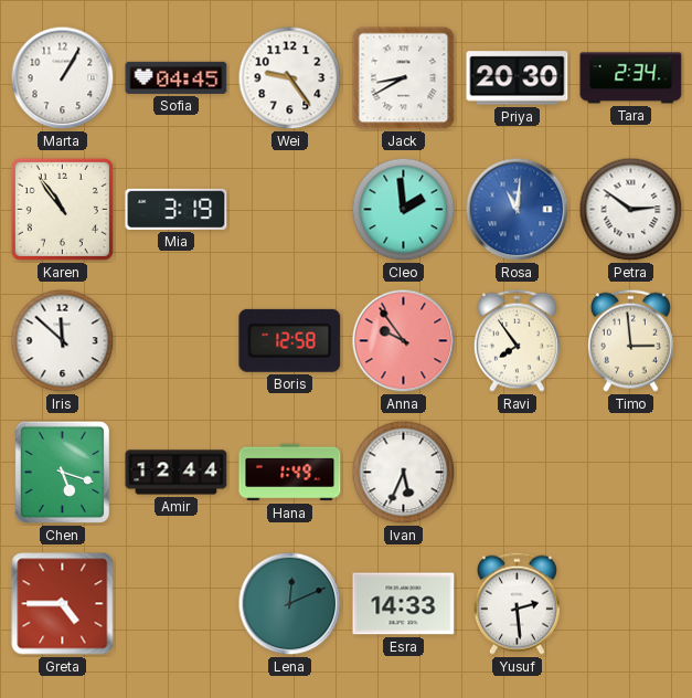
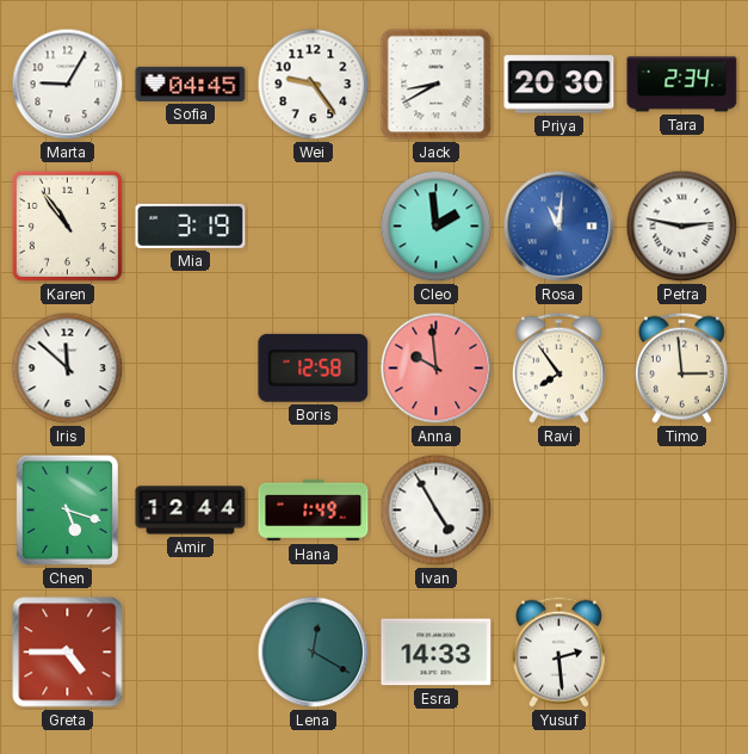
Marta: 1:05 -> 9:05 (68, 85)
Petra: 2:51 -> 2:47 (682, 227)
Anna: 9:54 -> 9:59 (437, 369)
Ivan: 5:34 -> 4:55 (437, 511)
Lena: 12:11 -> 12:20 (314, 653)
